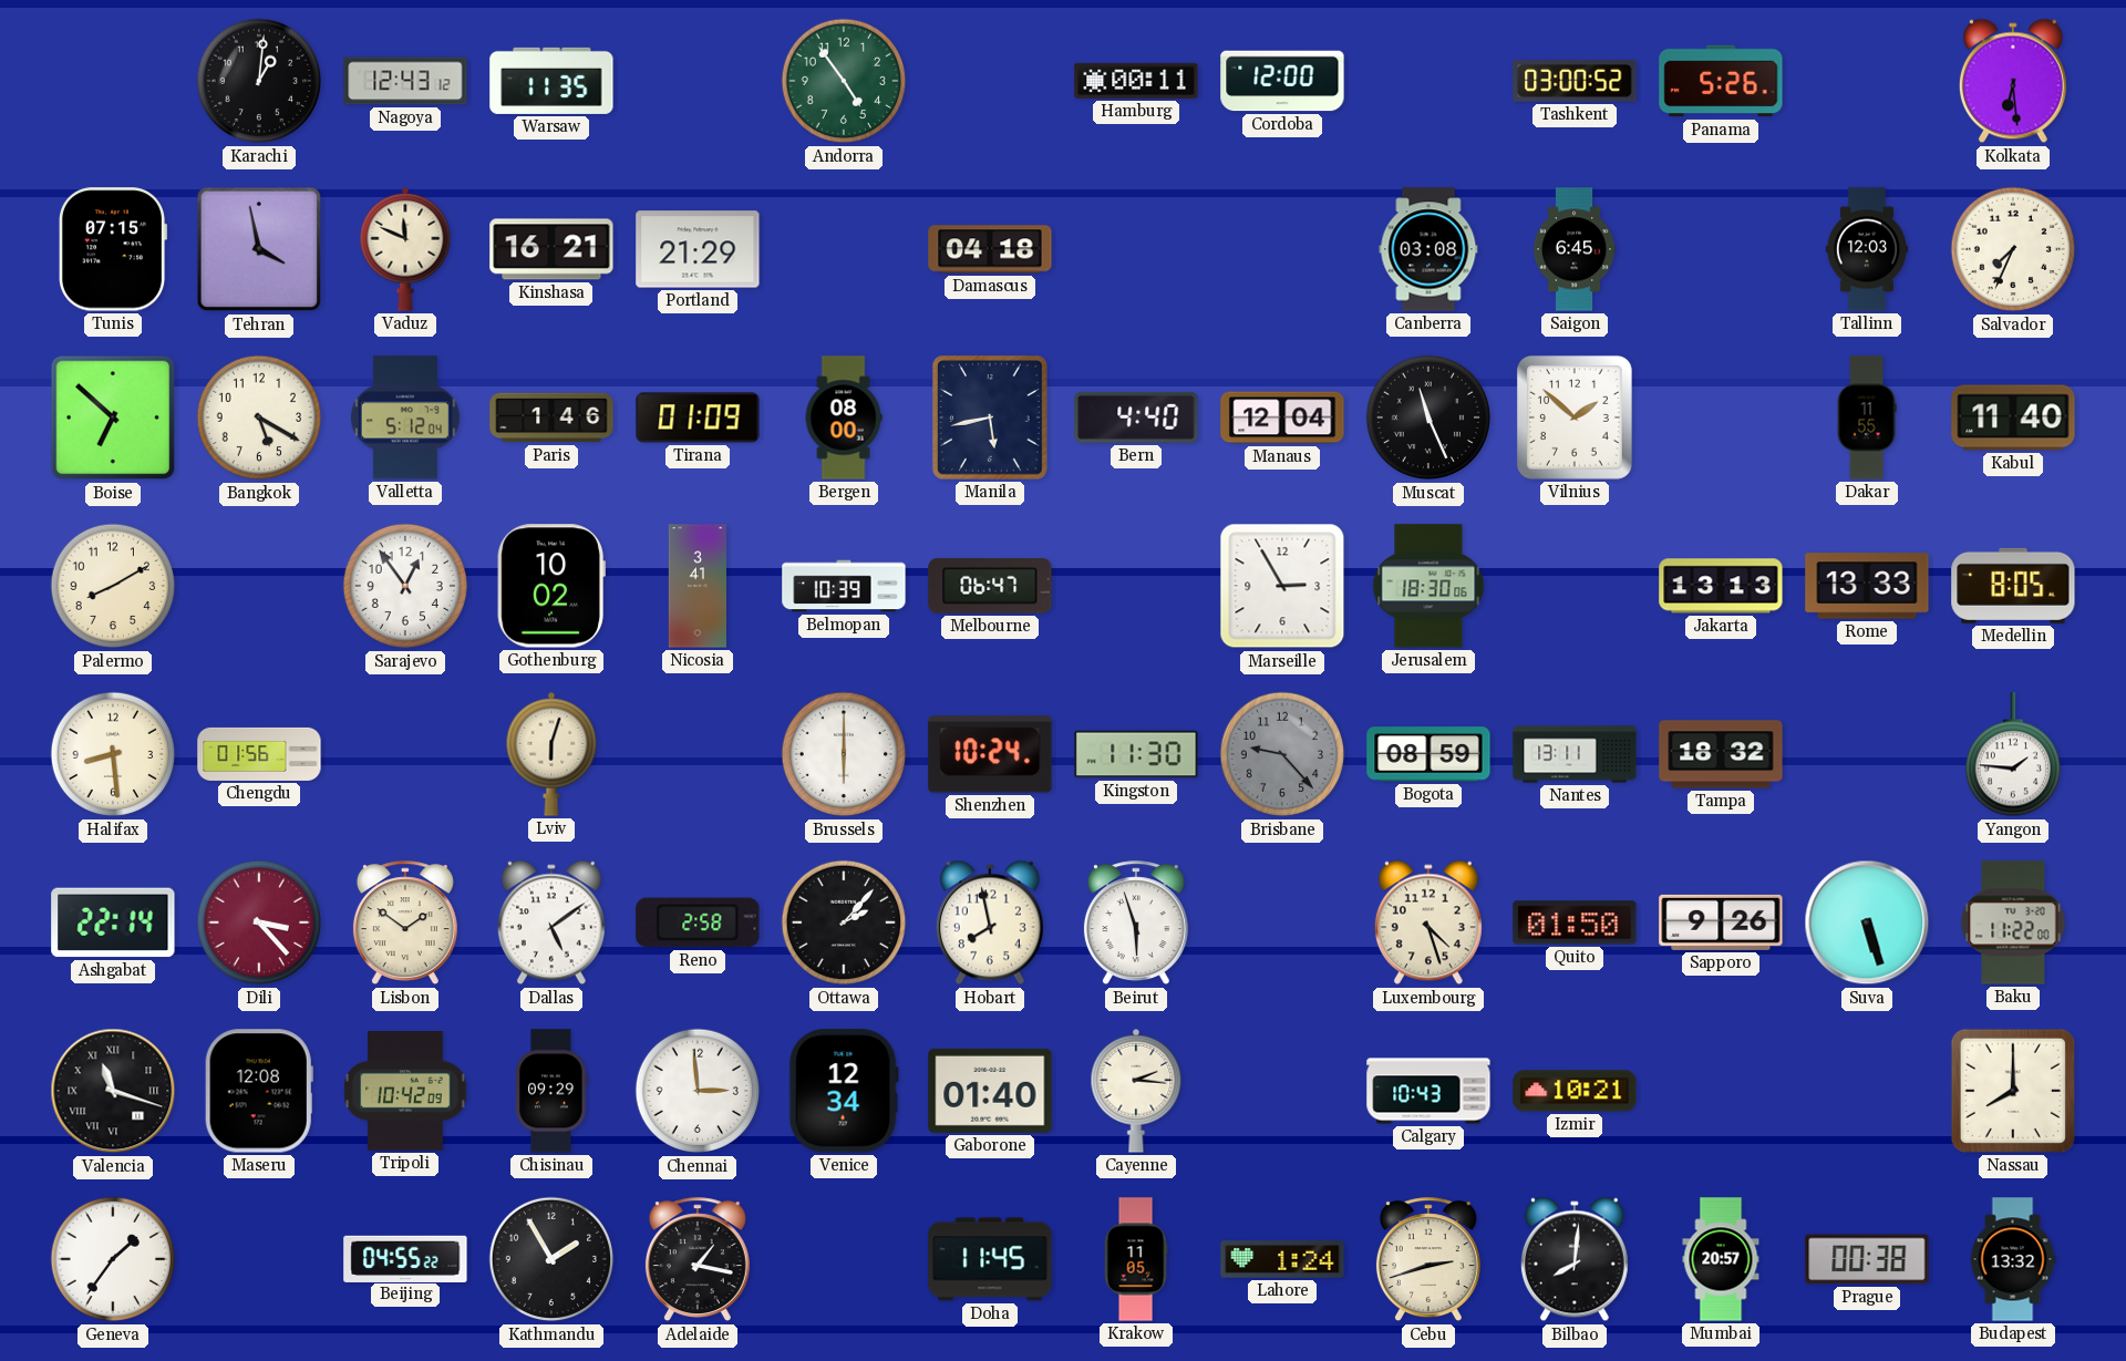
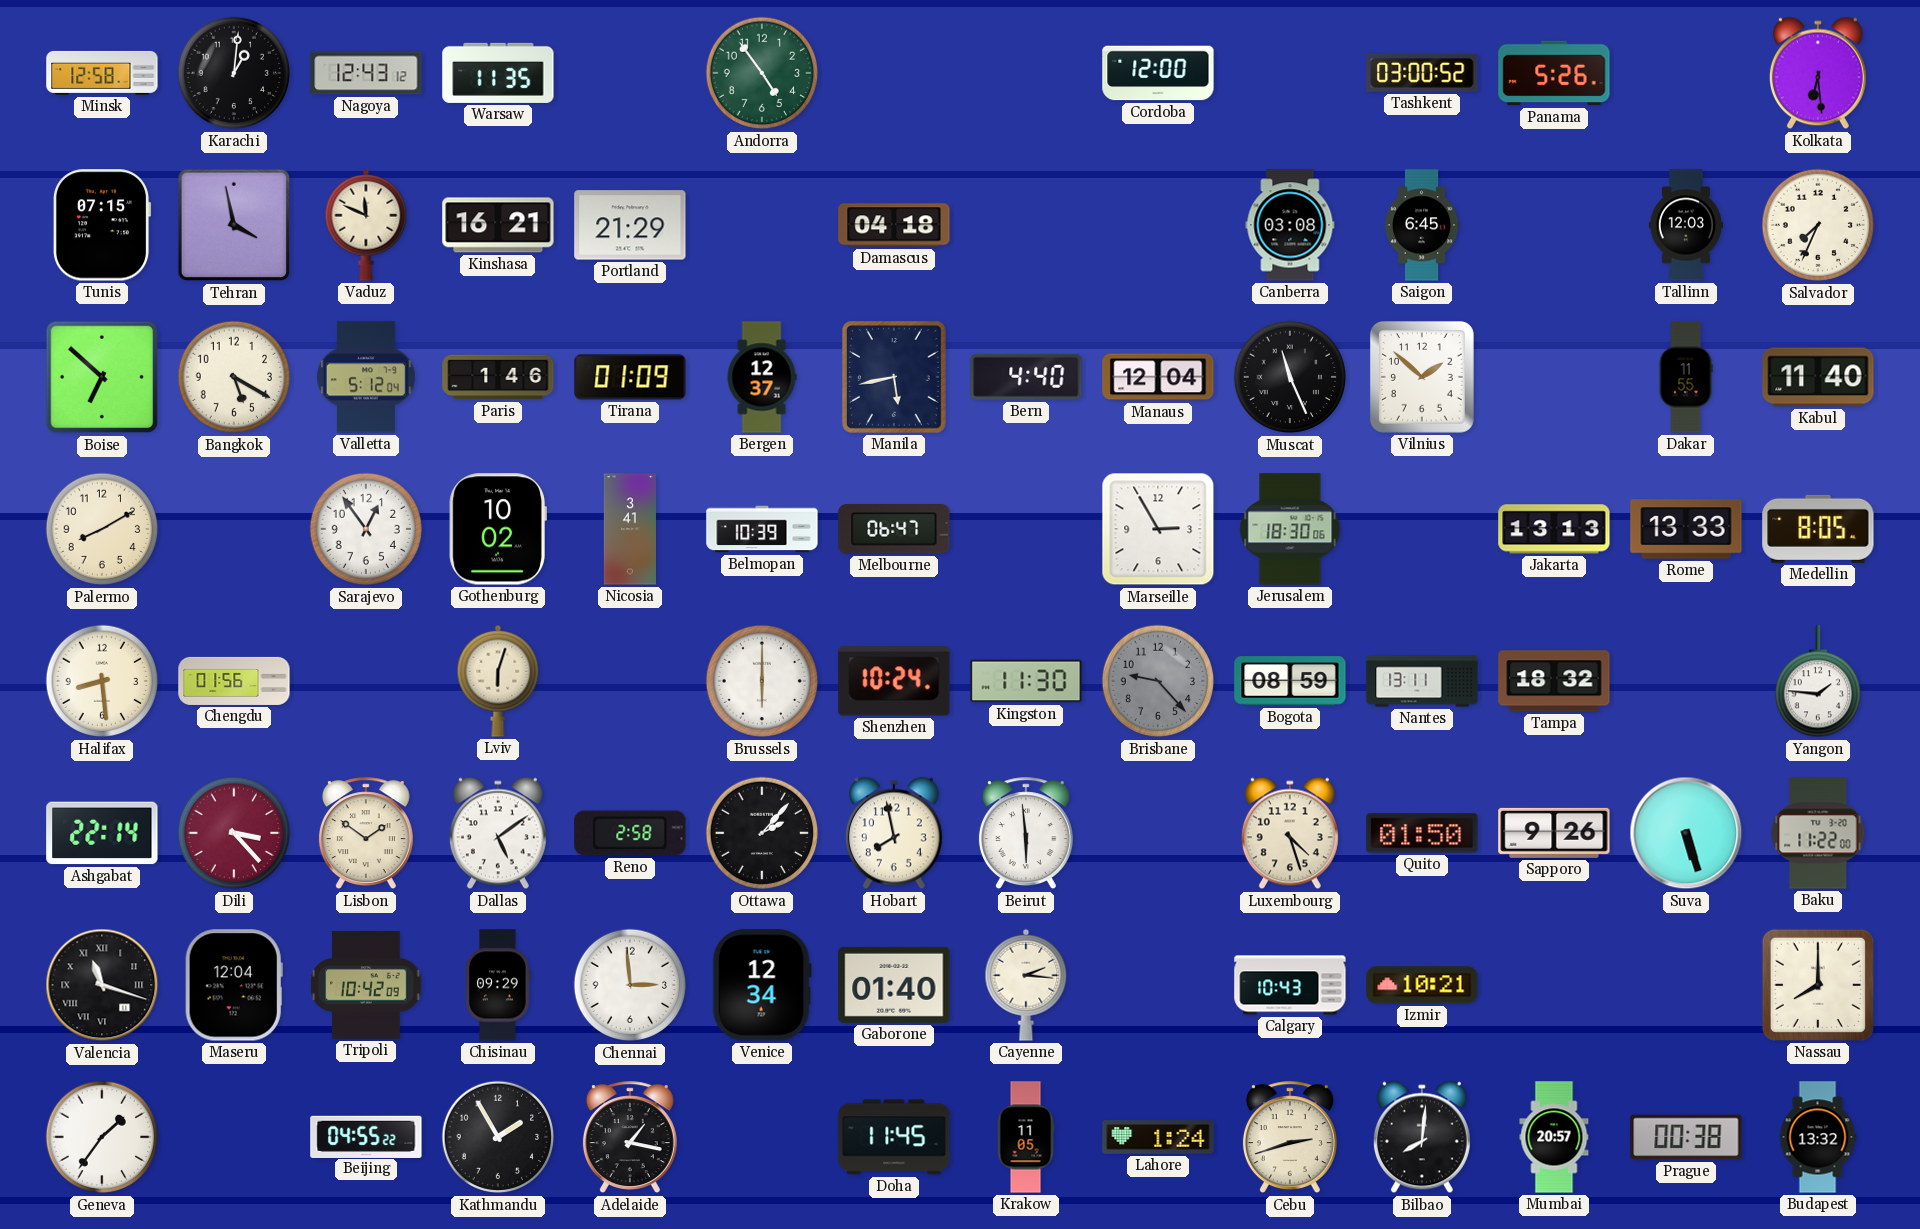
Minsk: none -> 12:58 (102, 73)
Hamburg: 00:11 -> none (1136, 81)
Bergen: 08:00 -> 12:37 (762, 377)
Beirut: 5:57 -> 5:59 (1026, 834)
Maseru: 12:08 -> 12:04 (234, 985)
